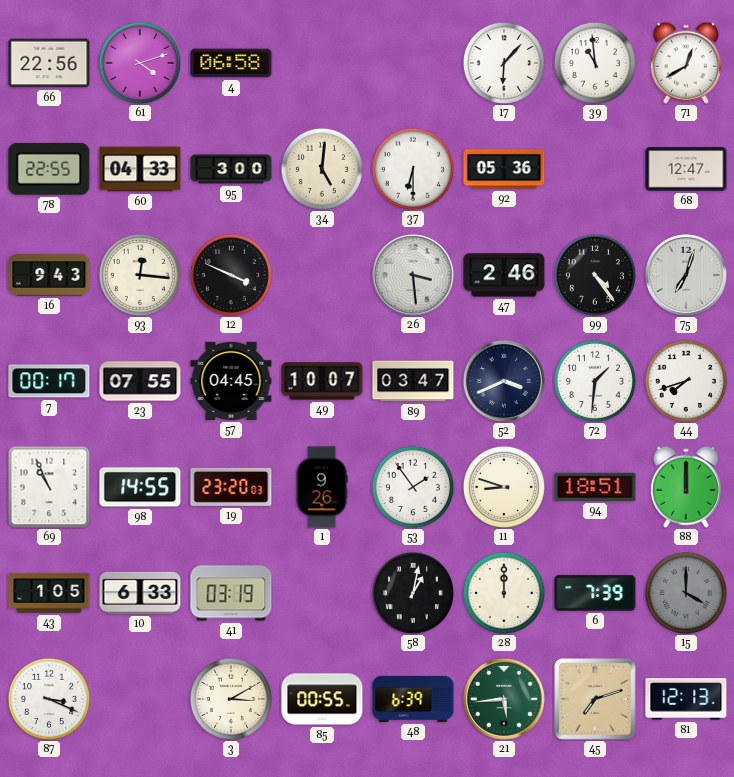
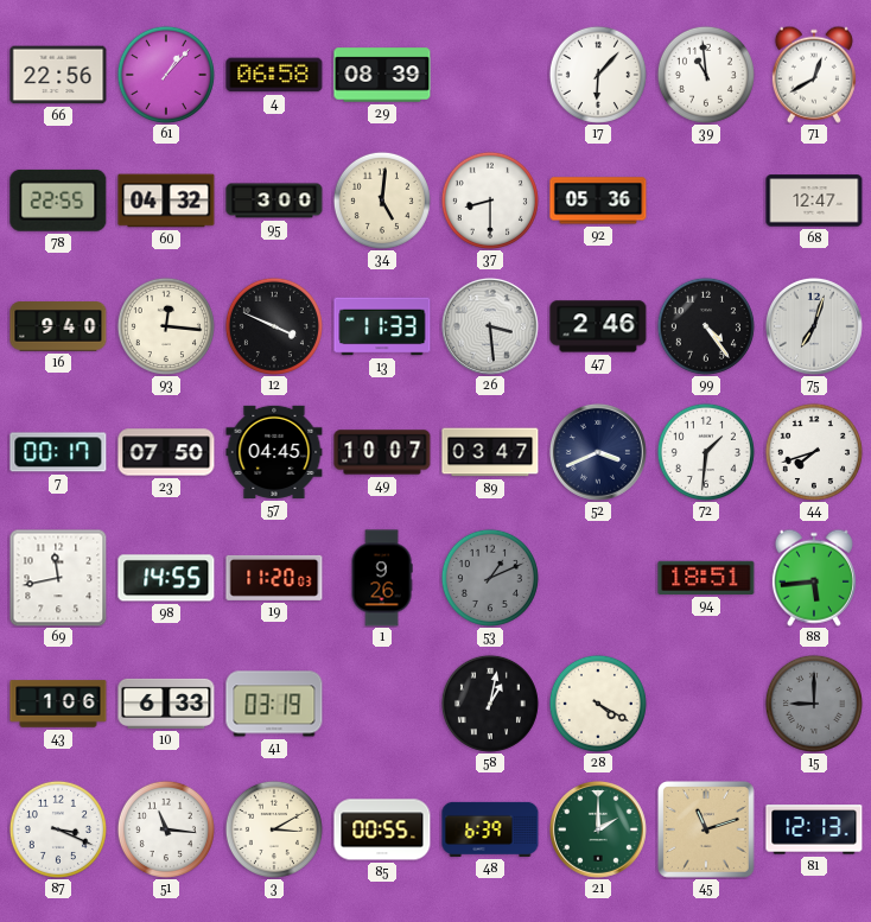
61: 4:12 -> 1:07 (166, 75)
29: none -> 08:39 (382, 75)
60: 04:33 -> 04:32 (166, 201)
37: 6:30 -> 8:30 (490, 201)
16: 9:43 -> 9:40 (58, 326)
13: none -> 11:33 (382, 326)
23: 07:55 -> 07:50 (166, 452)
69: 10:56 -> 11:43 (58, 578)
19: 23:20 -> 11:20 (274, 578)
53: 1:54 -> 1:11 (490, 578)
53 dial: white -> grey (490, 578)
11: 8:48 -> none (504, 487)
88: 12:00 -> 5:44 (814, 578)
43: 1:05 -> 1:06 (58, 704)
28: 12:00 -> 4:20 (598, 704)
6: 7:39 -> none (595, 593)
15: 4:00 -> 9:00 (814, 704)
51: none -> 11:16 (166, 829)
21: 5:44 -> 2:00 (598, 829)
45: 7:12 -> 11:12 (707, 831)
